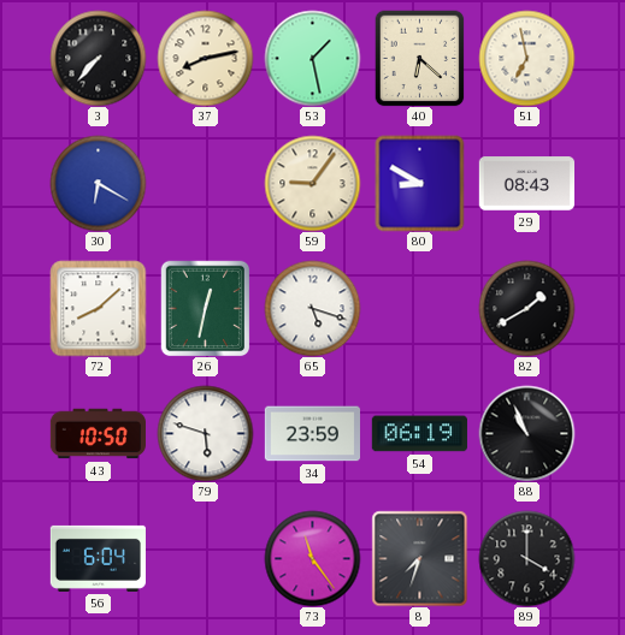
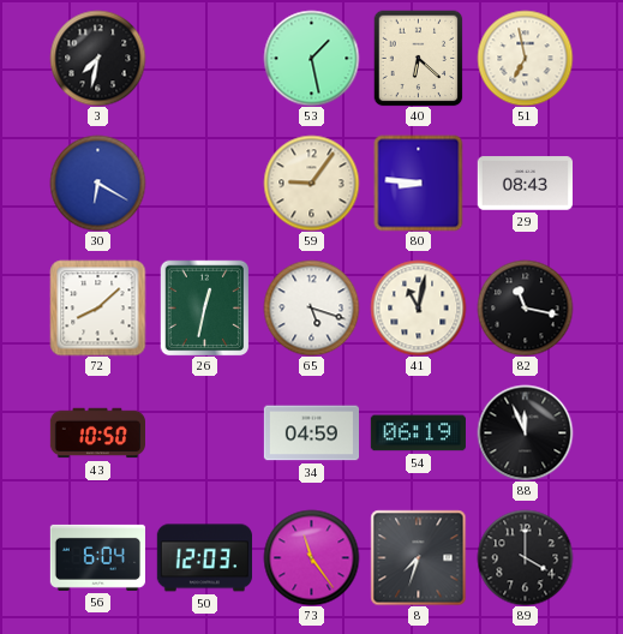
3: 7:37 -> 7:32 (97, 58)
37: 8:13 -> none (205, 58)
80: 8:50 -> 8:46 (419, 183)
41: none -> 11:02 (418, 307)
82: 1:40 -> 11:17 (525, 307)
79: 5:48 -> none (205, 433)
34: 23:59 -> 04:59 (311, 433)
88: 10:56 -> 11:56 (525, 432)
50: none -> 12:03 (204, 558)
